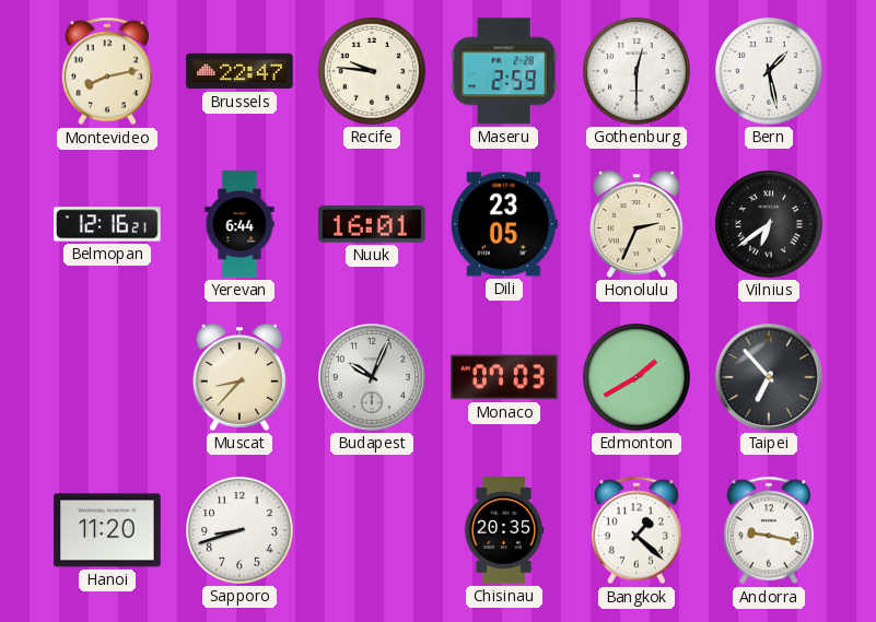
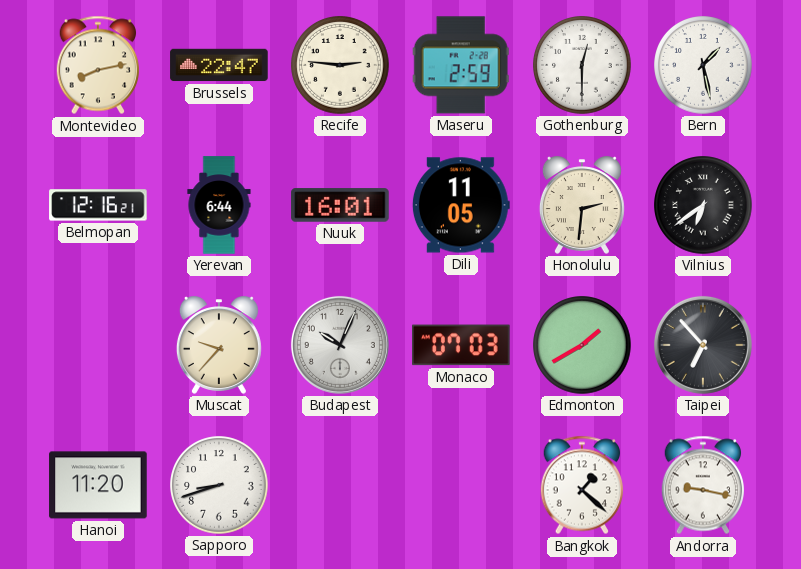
Recife: 9:46 -> 2:46 (340, 65)
Dili: 23:05 -> 11:05 (461, 205)
Honolulu: 2:34 -> 2:31 (582, 205)
Muscat: 8:37 -> 9:37 (219, 345)
Chisinau: 20:35 -> none (504, 530)
